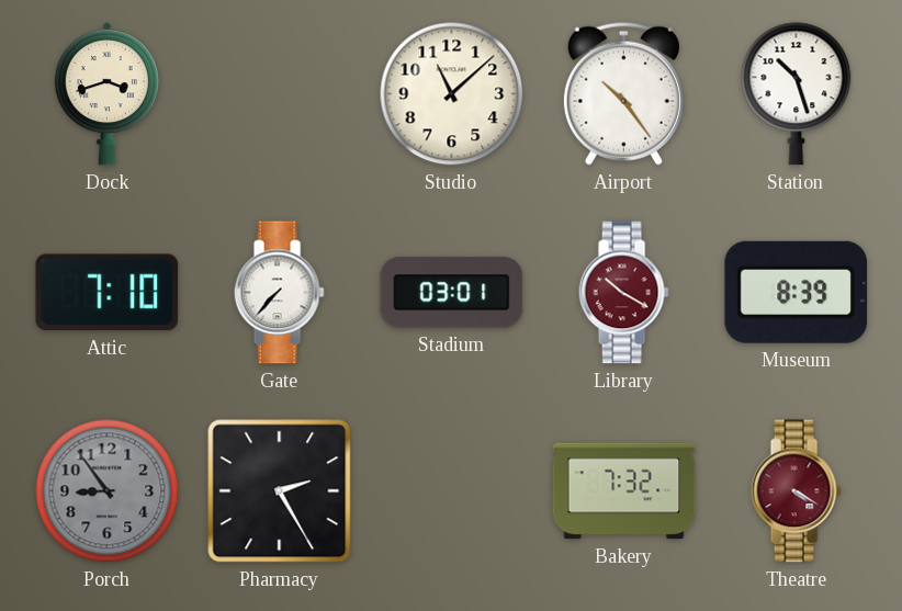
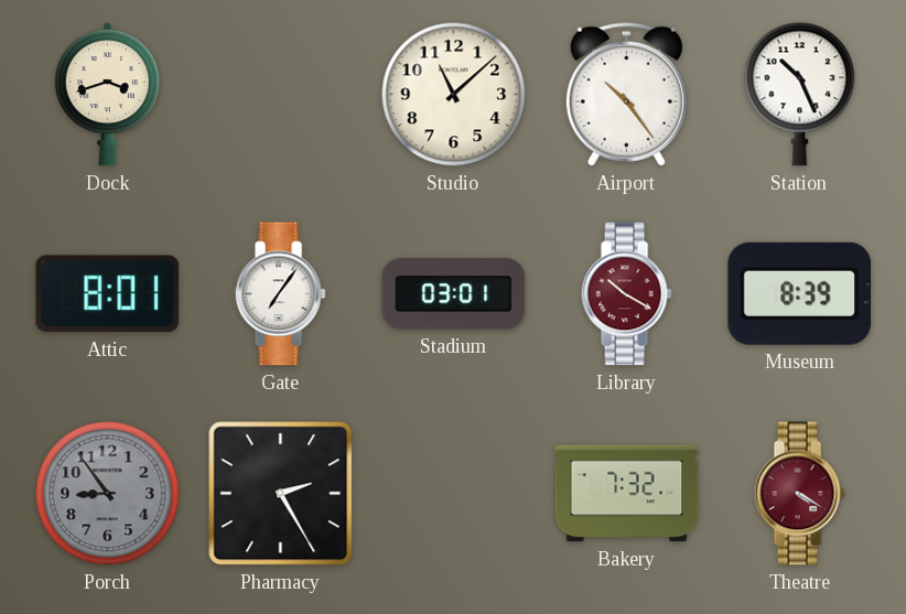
Station: 10:27 -> 10:26 (800, 95)
Attic: 7:10 -> 8:01 (108, 294)
Gate: 7:37 -> 7:06 (280, 294)
